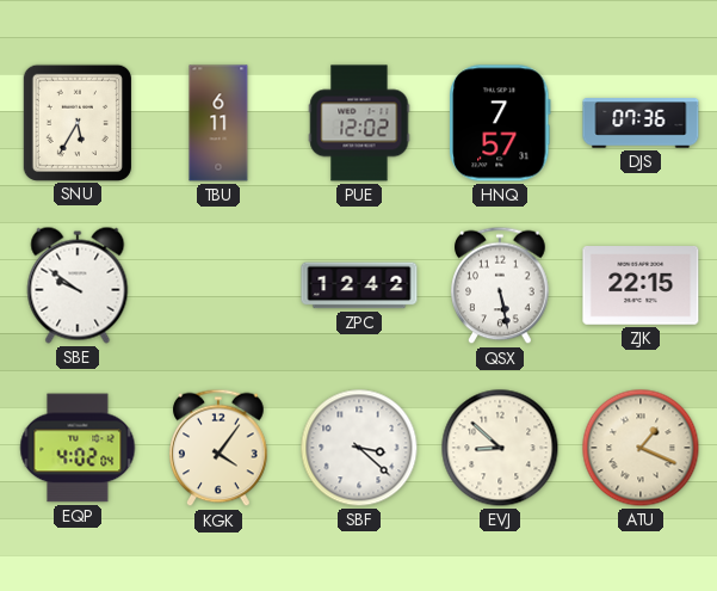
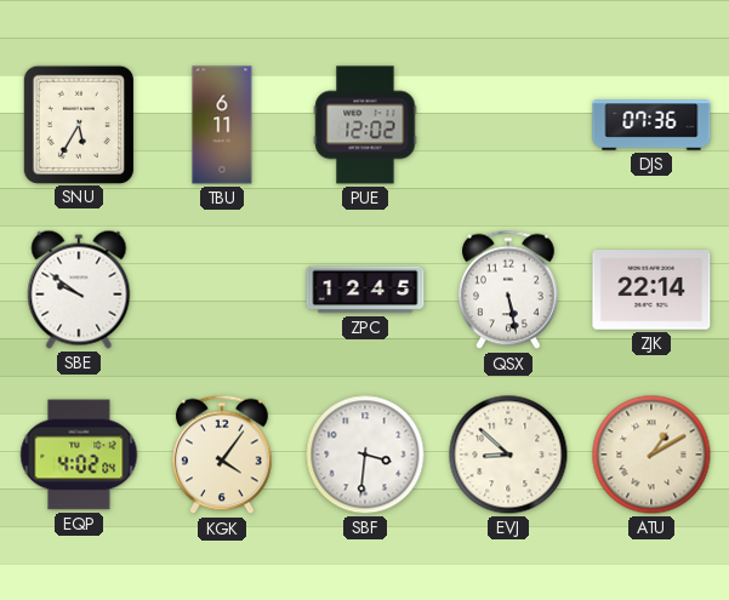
HNQ: 7:57 -> none (501, 123)
ZPC: 12:42 -> 12:45 (365, 290)
ZJK: 22:15 -> 22:14 (651, 291)
SBF: 3:22 -> 3:31 (365, 455)
ATU: 1:19 -> 1:10 (651, 455)
